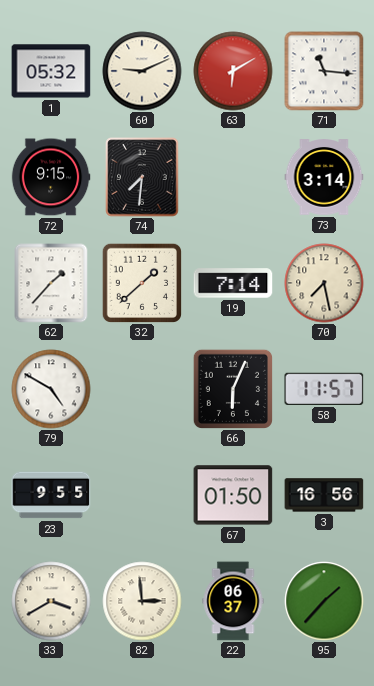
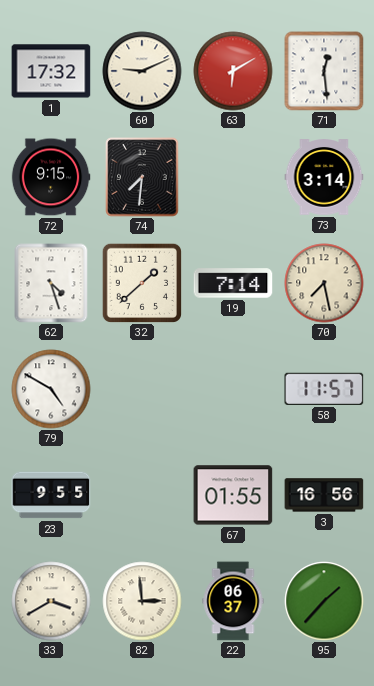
1: 05:32 -> 17:32 (51, 71)
71: 11:16 -> 12:29 (324, 71)
62: 1:37 -> 4:27 (51, 283)
66: 6:04 -> none (232, 388)
67: 01:50 -> 01:55 (233, 495)
